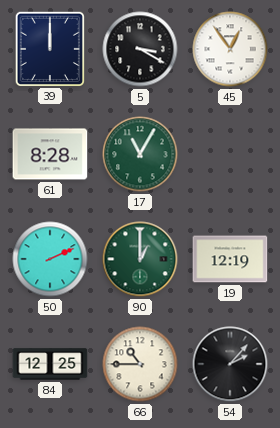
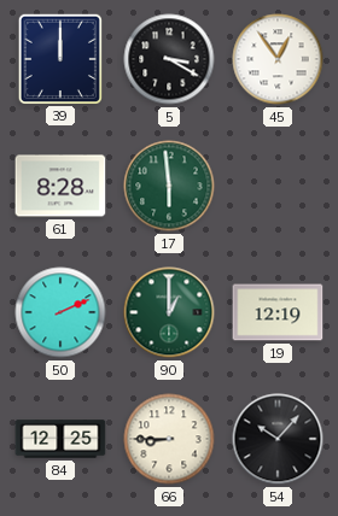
17: 11:05 -> 5:59 (169, 186)
66: 10:45 -> 8:45 (169, 439)
54: 2:07 -> 10:07 (278, 439)
